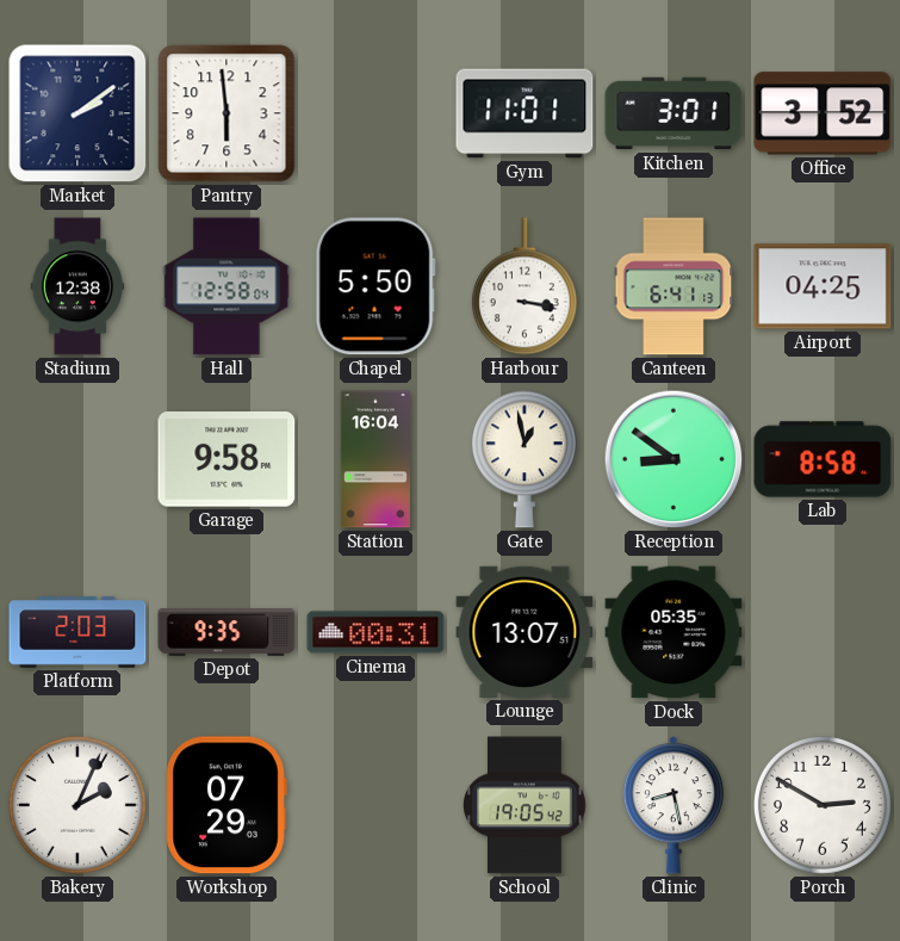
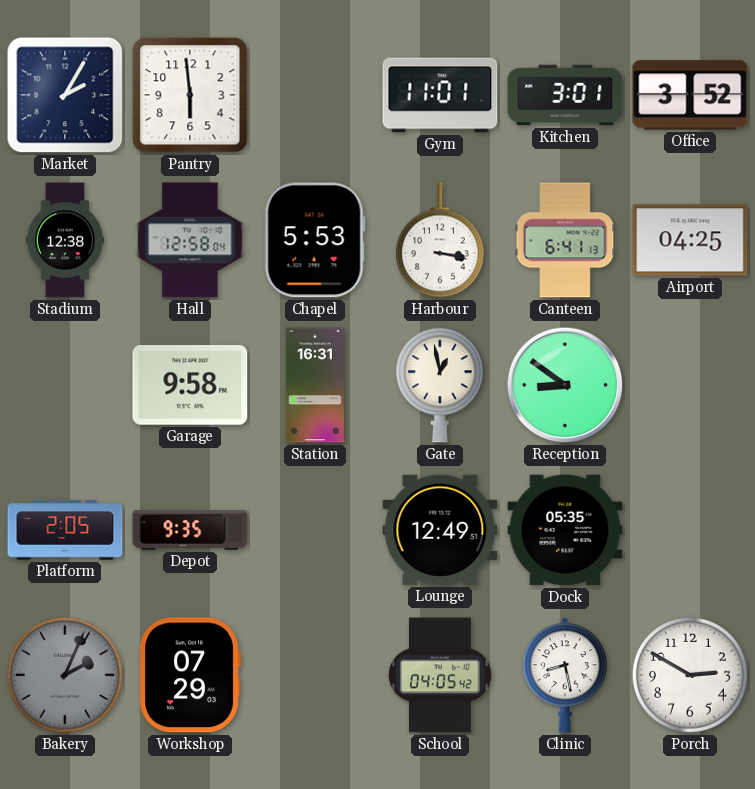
Market: 2:09 -> 2:05 (65, 95)
Chapel: 5:50 -> 5:53 (315, 240)
Station: 16:04 -> 16:31 (315, 385)
Lab: 8:58 -> none (823, 459)
Platform: 2:03 -> 2:05 (65, 530)
Cinema: 00:31 -> none (375, 632)
Lounge: 13:07 -> 12:49 (440, 530)
Bakery dial: white -> grey (65, 675)
School: 19:05 -> 04:05 (441, 675)
